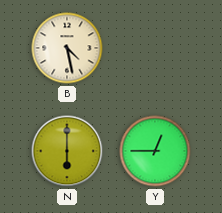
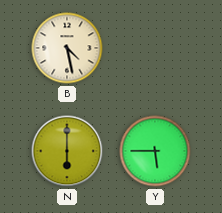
Y: 12:45 -> 5:45 (155, 151)
